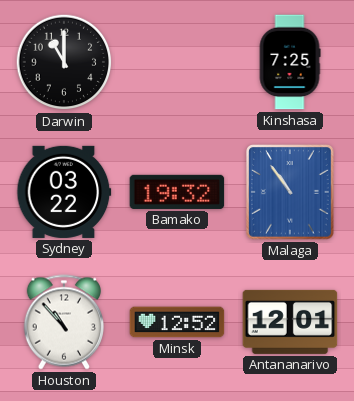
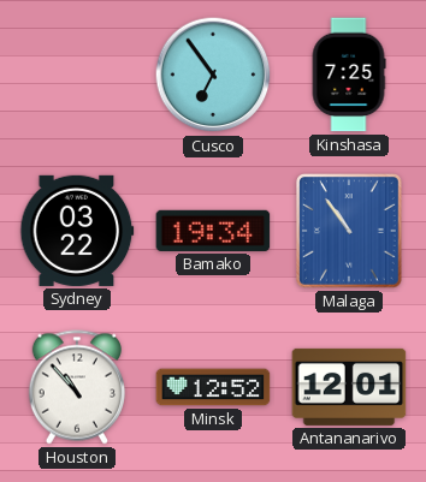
Darwin: 11:00 -> none (64, 62)
Cusco: none -> 6:54 (213, 75)
Bamako: 19:32 -> 19:34 (213, 231)
